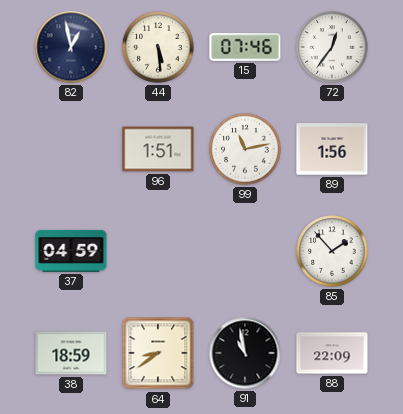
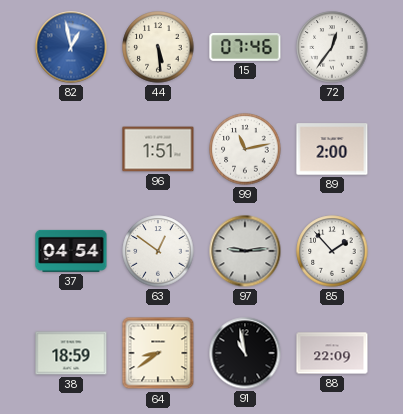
82 dial: navy -> blue (71, 47)
89: 1:56 -> 2:00 (332, 149)
37: 04:59 -> 04:54 (71, 251)
63: none -> 12:51 (158, 251)
97: none -> 9:14 (245, 251)
